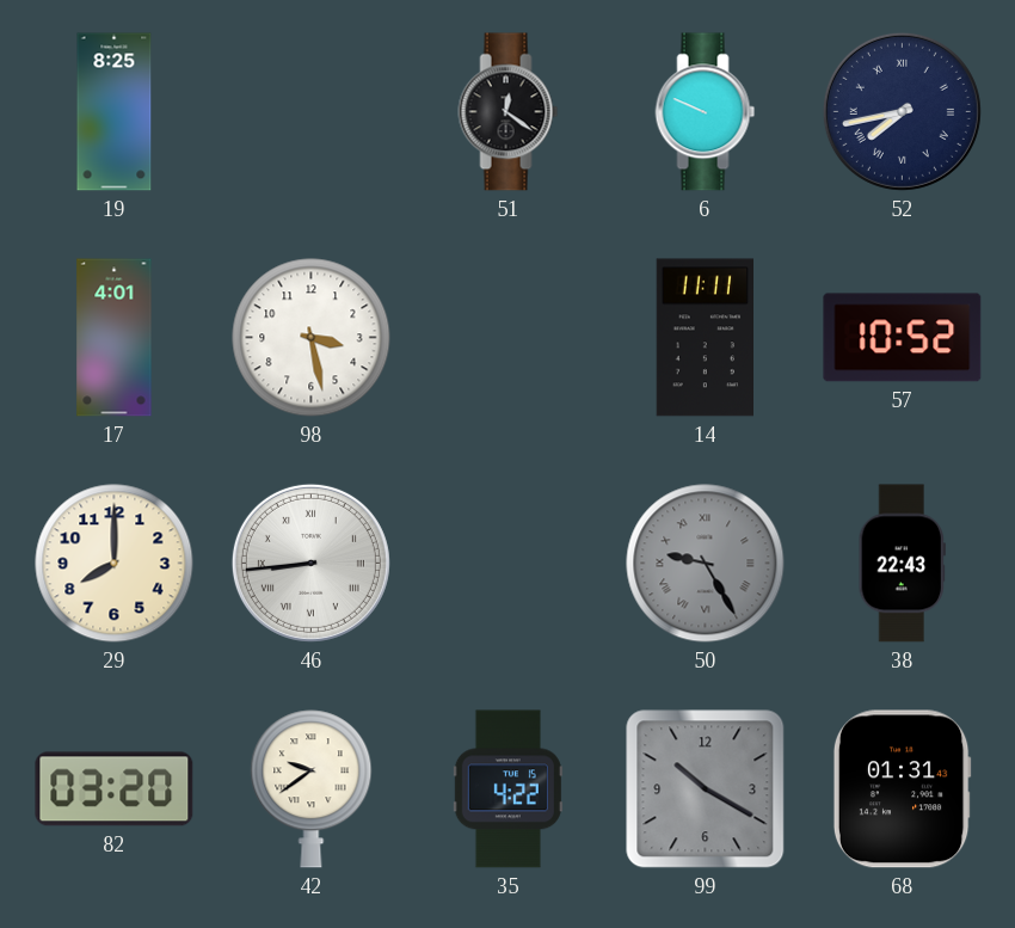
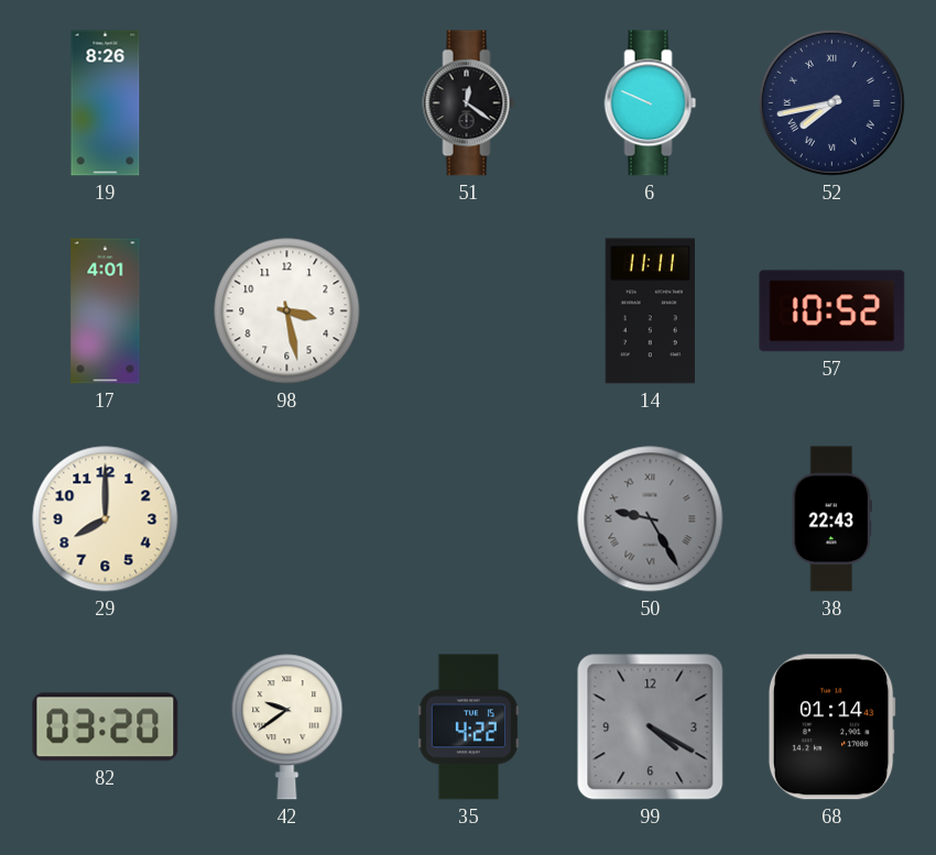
19: 8:25 -> 8:26 (106, 103)
46: 8:44 -> none (310, 563)
99: 10:20 -> 4:20 (651, 727)
68: 01:31 -> 01:14 (831, 727)
